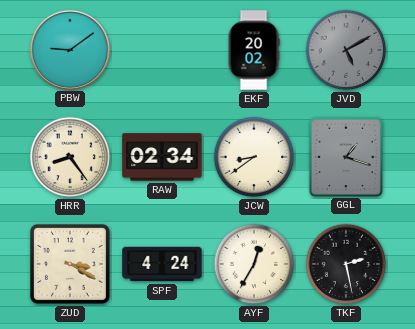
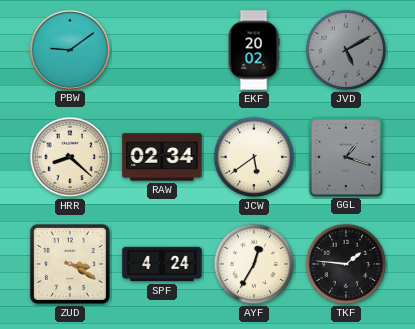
HRR: 8:24 -> 8:22 (70, 157)
JCW: 8:39 -> 5:39 (254, 157)
TKF: 2:28 -> 1:46 (346, 264)
